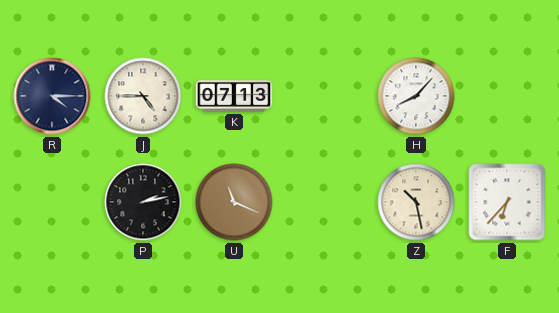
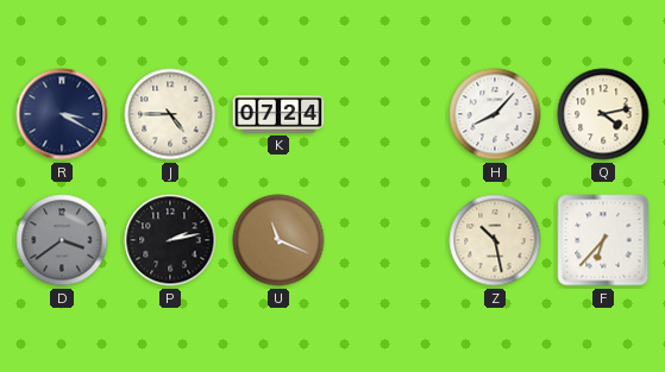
R: 4:15 -> 3:20 (62, 114)
K: 07:13 -> 07:24 (278, 114)
Q: none -> 4:13 (603, 114)
D: none -> 3:39 (62, 240)
